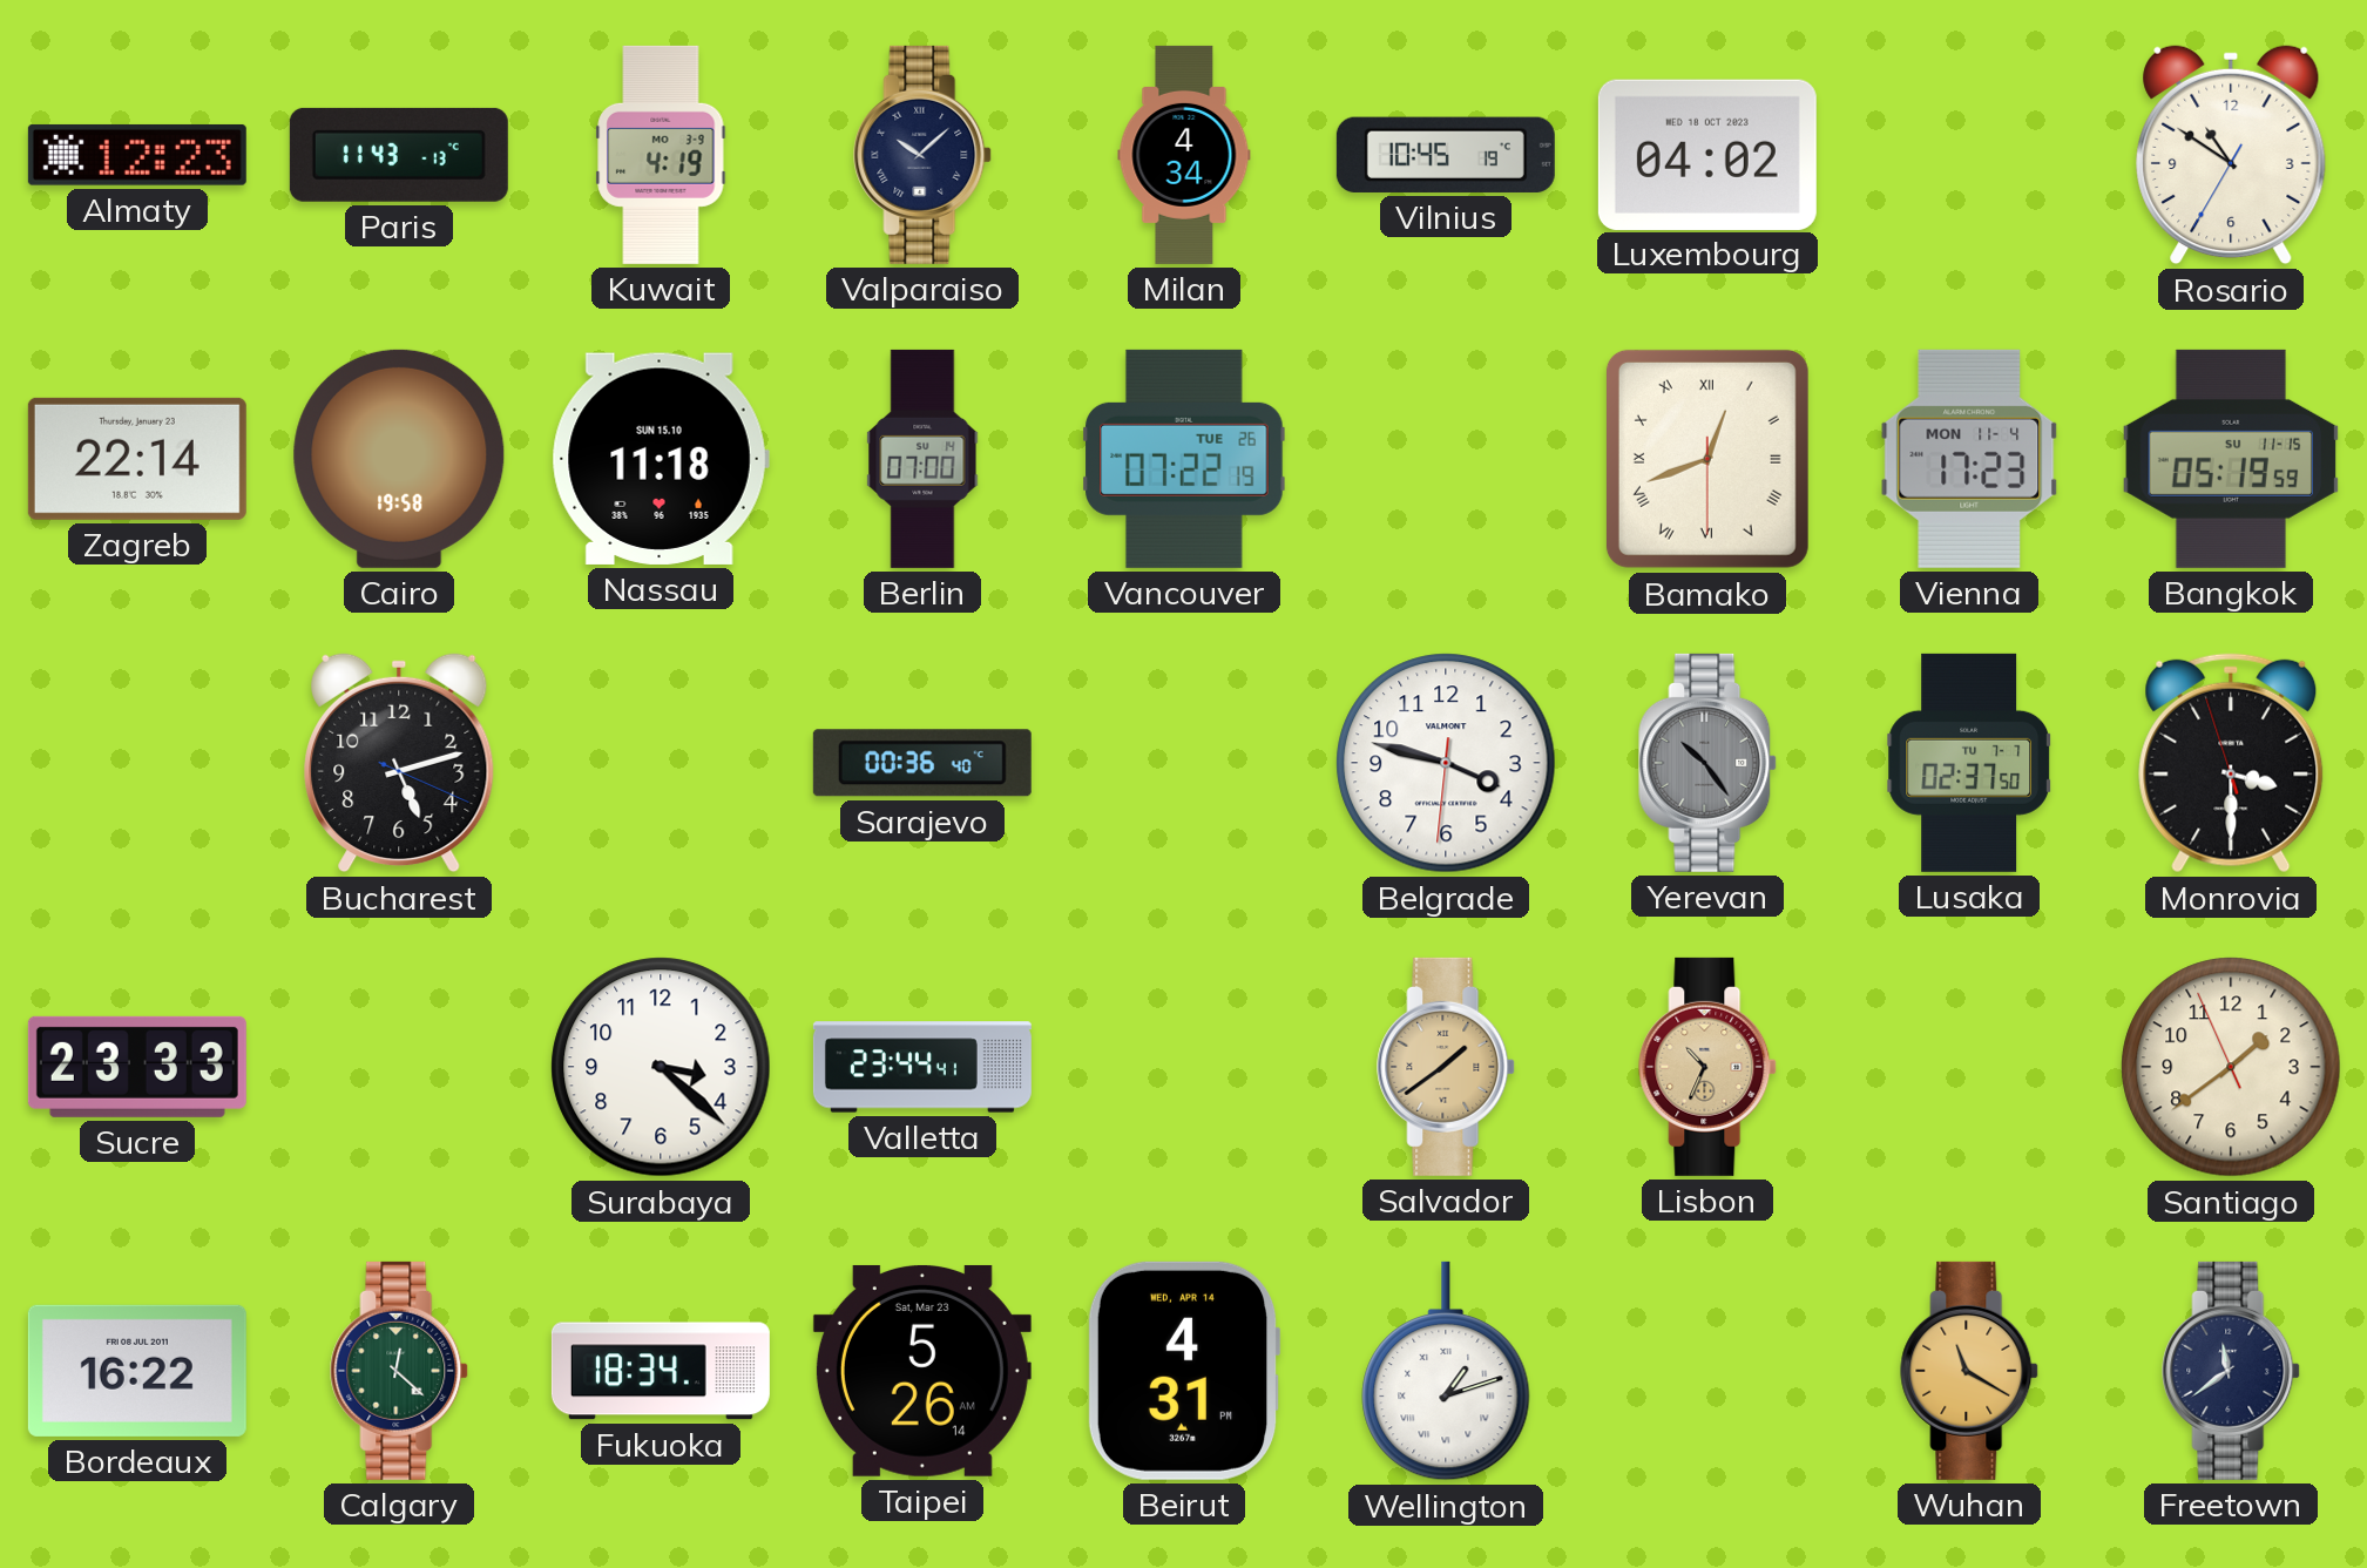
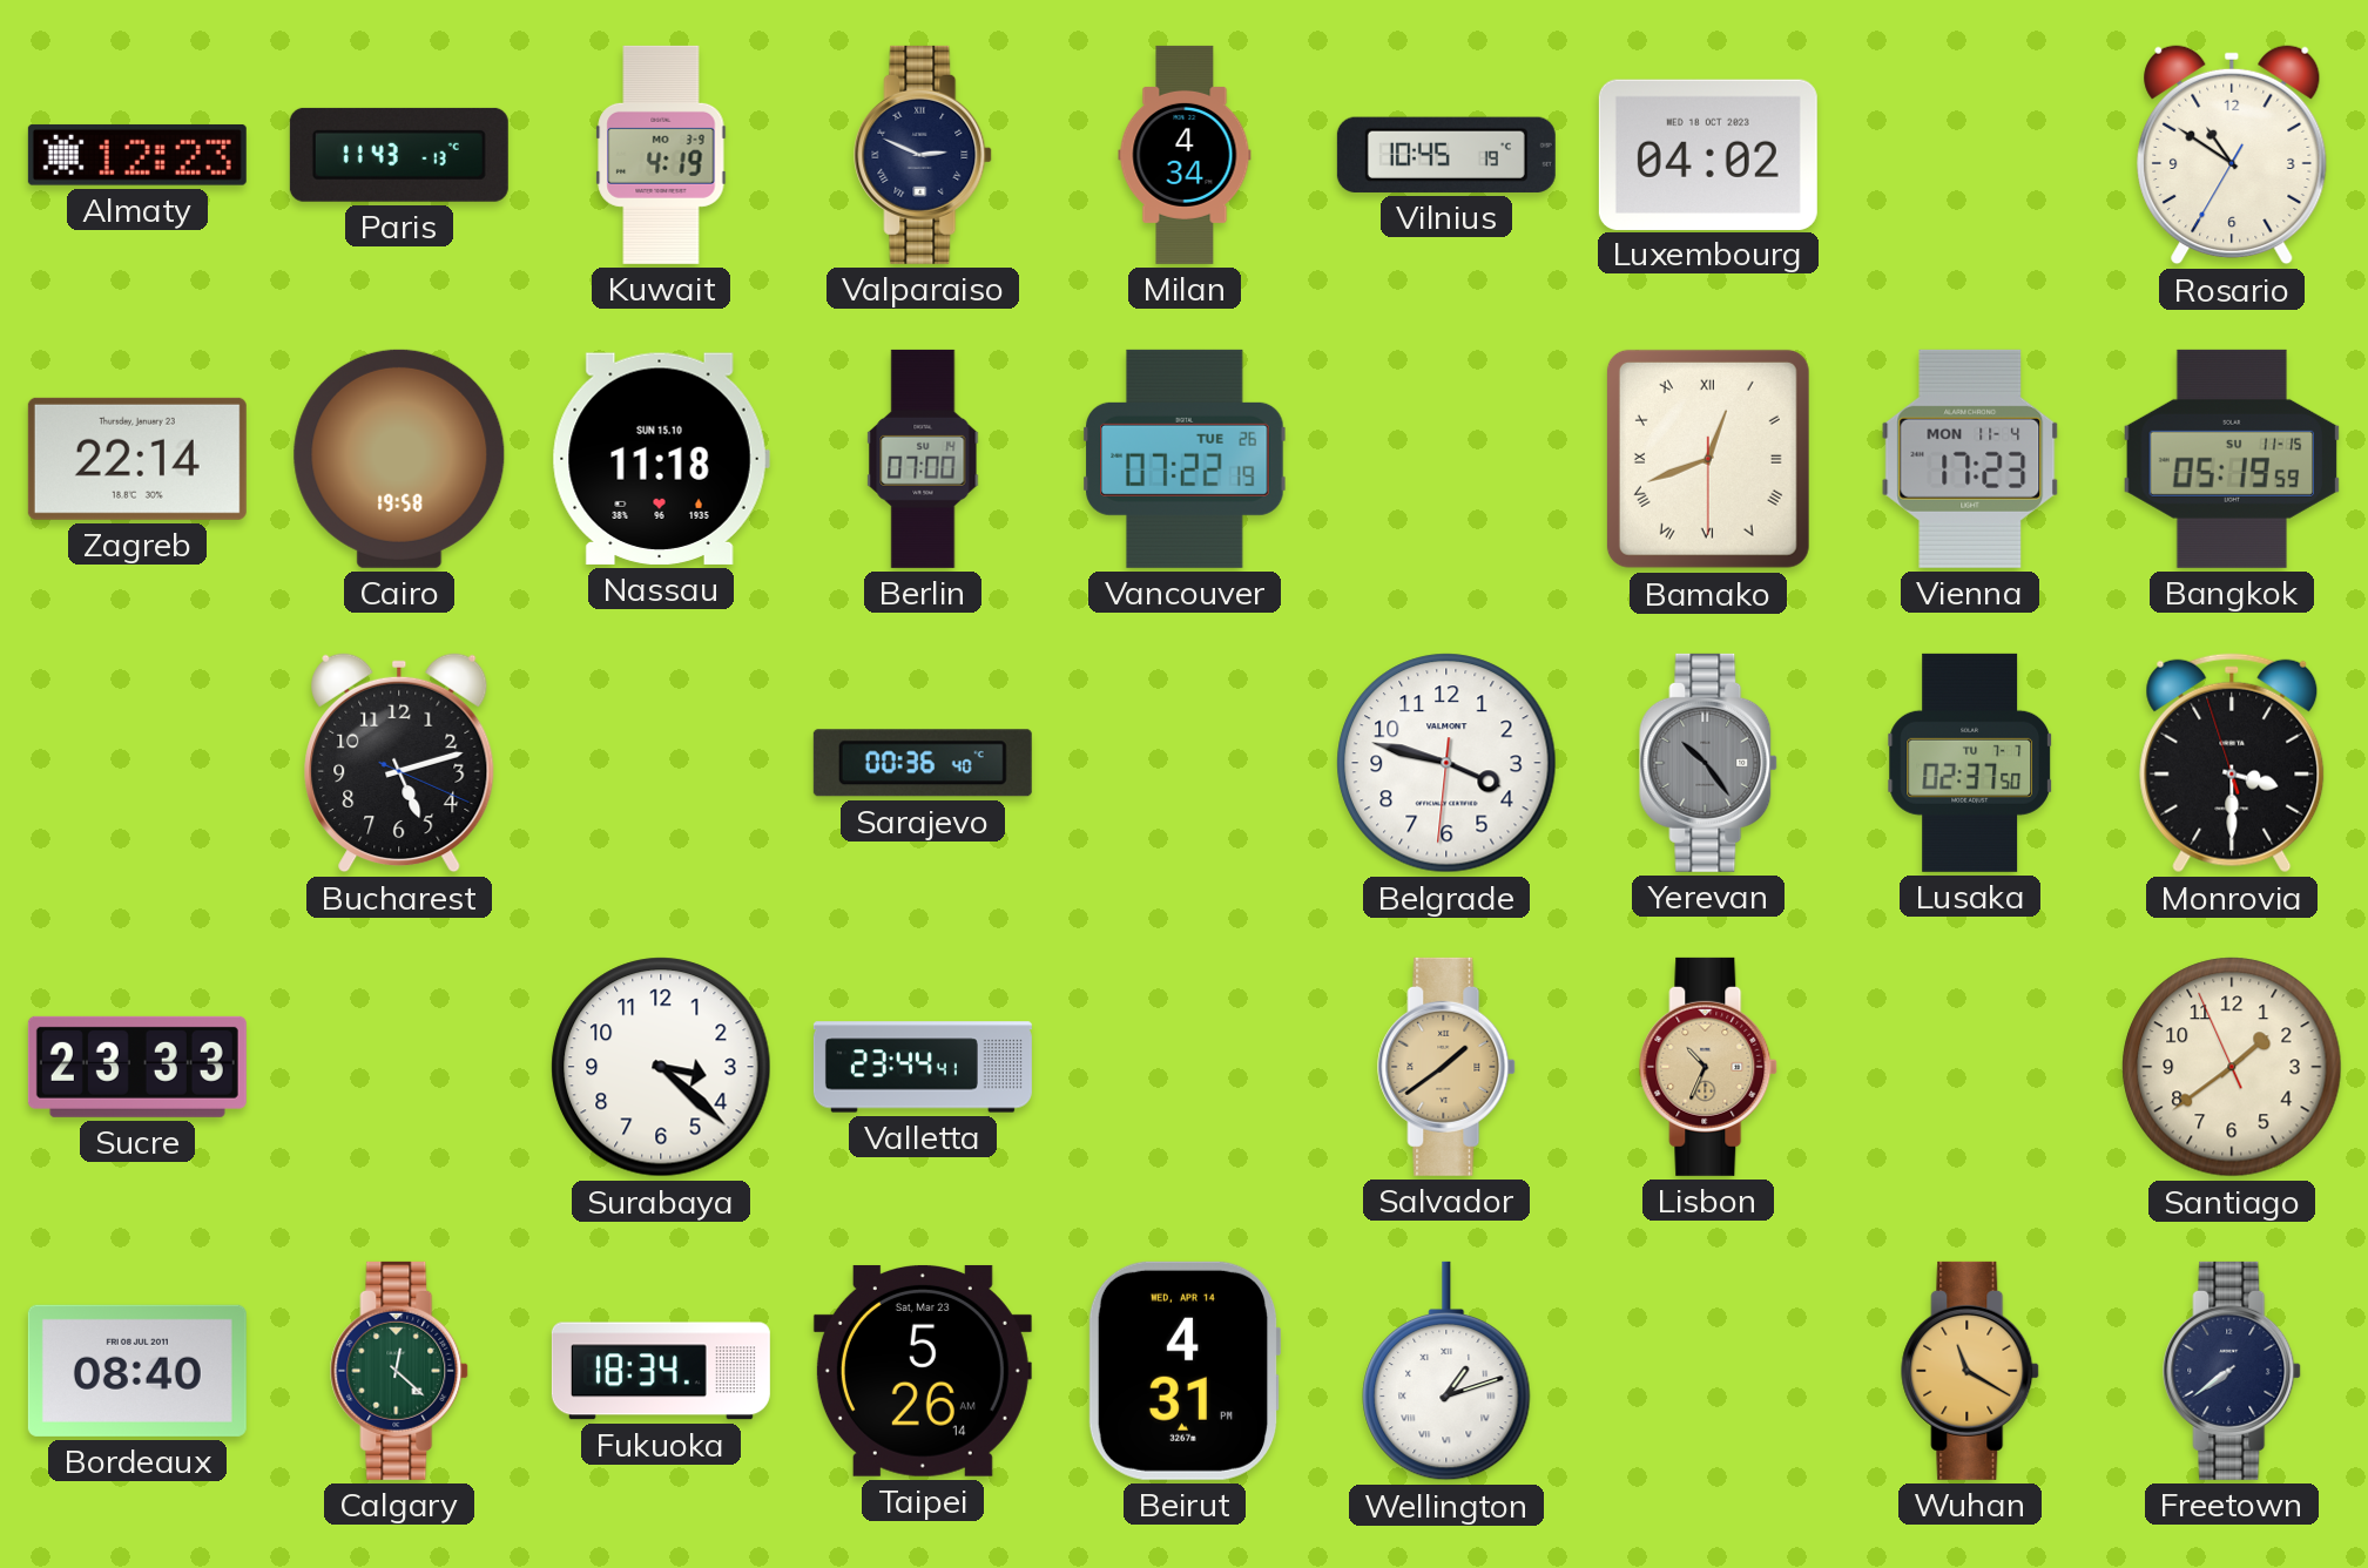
Valparaiso: 10:08 -> 2:49 (924, 155)
Bordeaux: 16:22 -> 08:40 (137, 1371)
Freetown: 11:39 -> 7:39 (2233, 1371)
